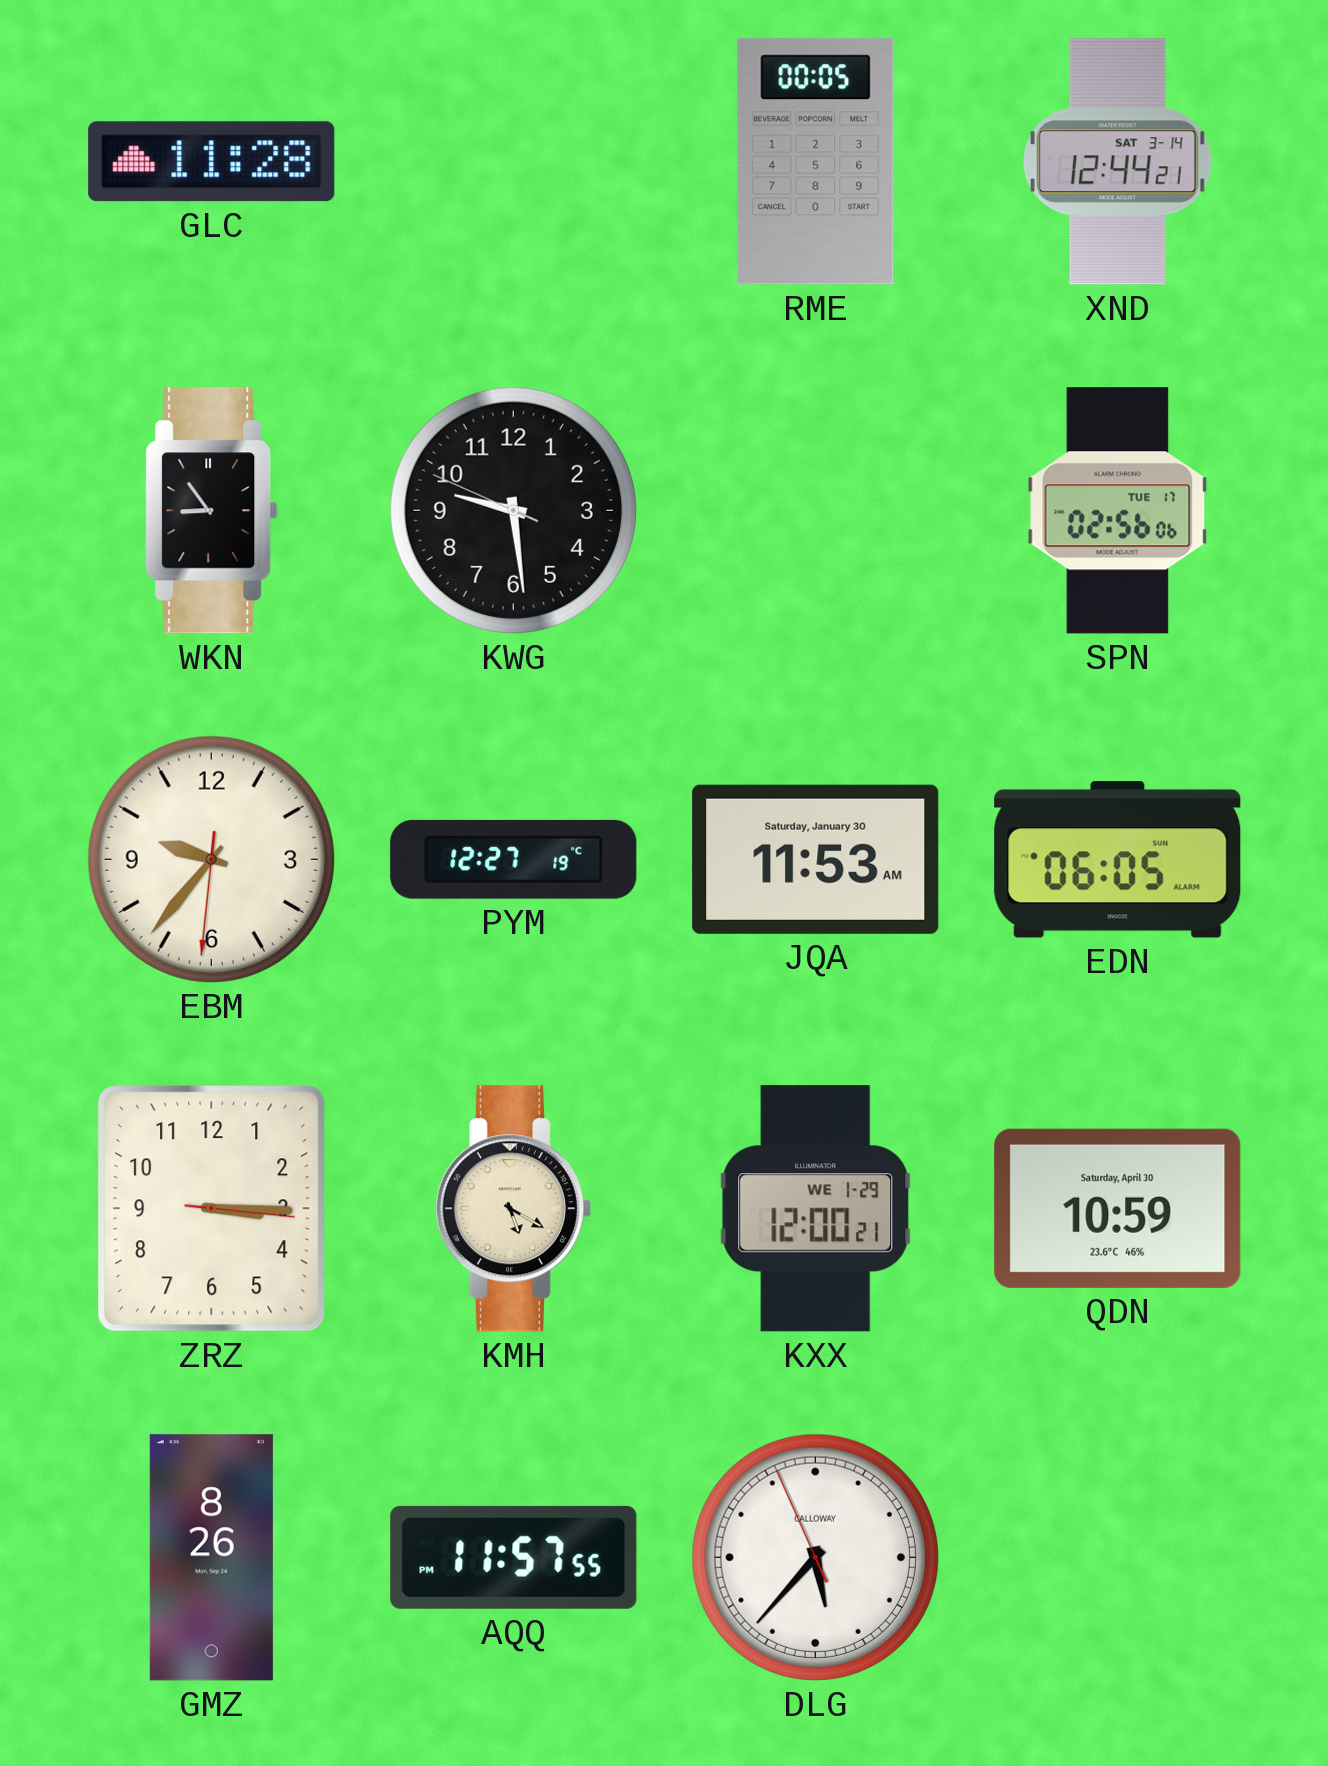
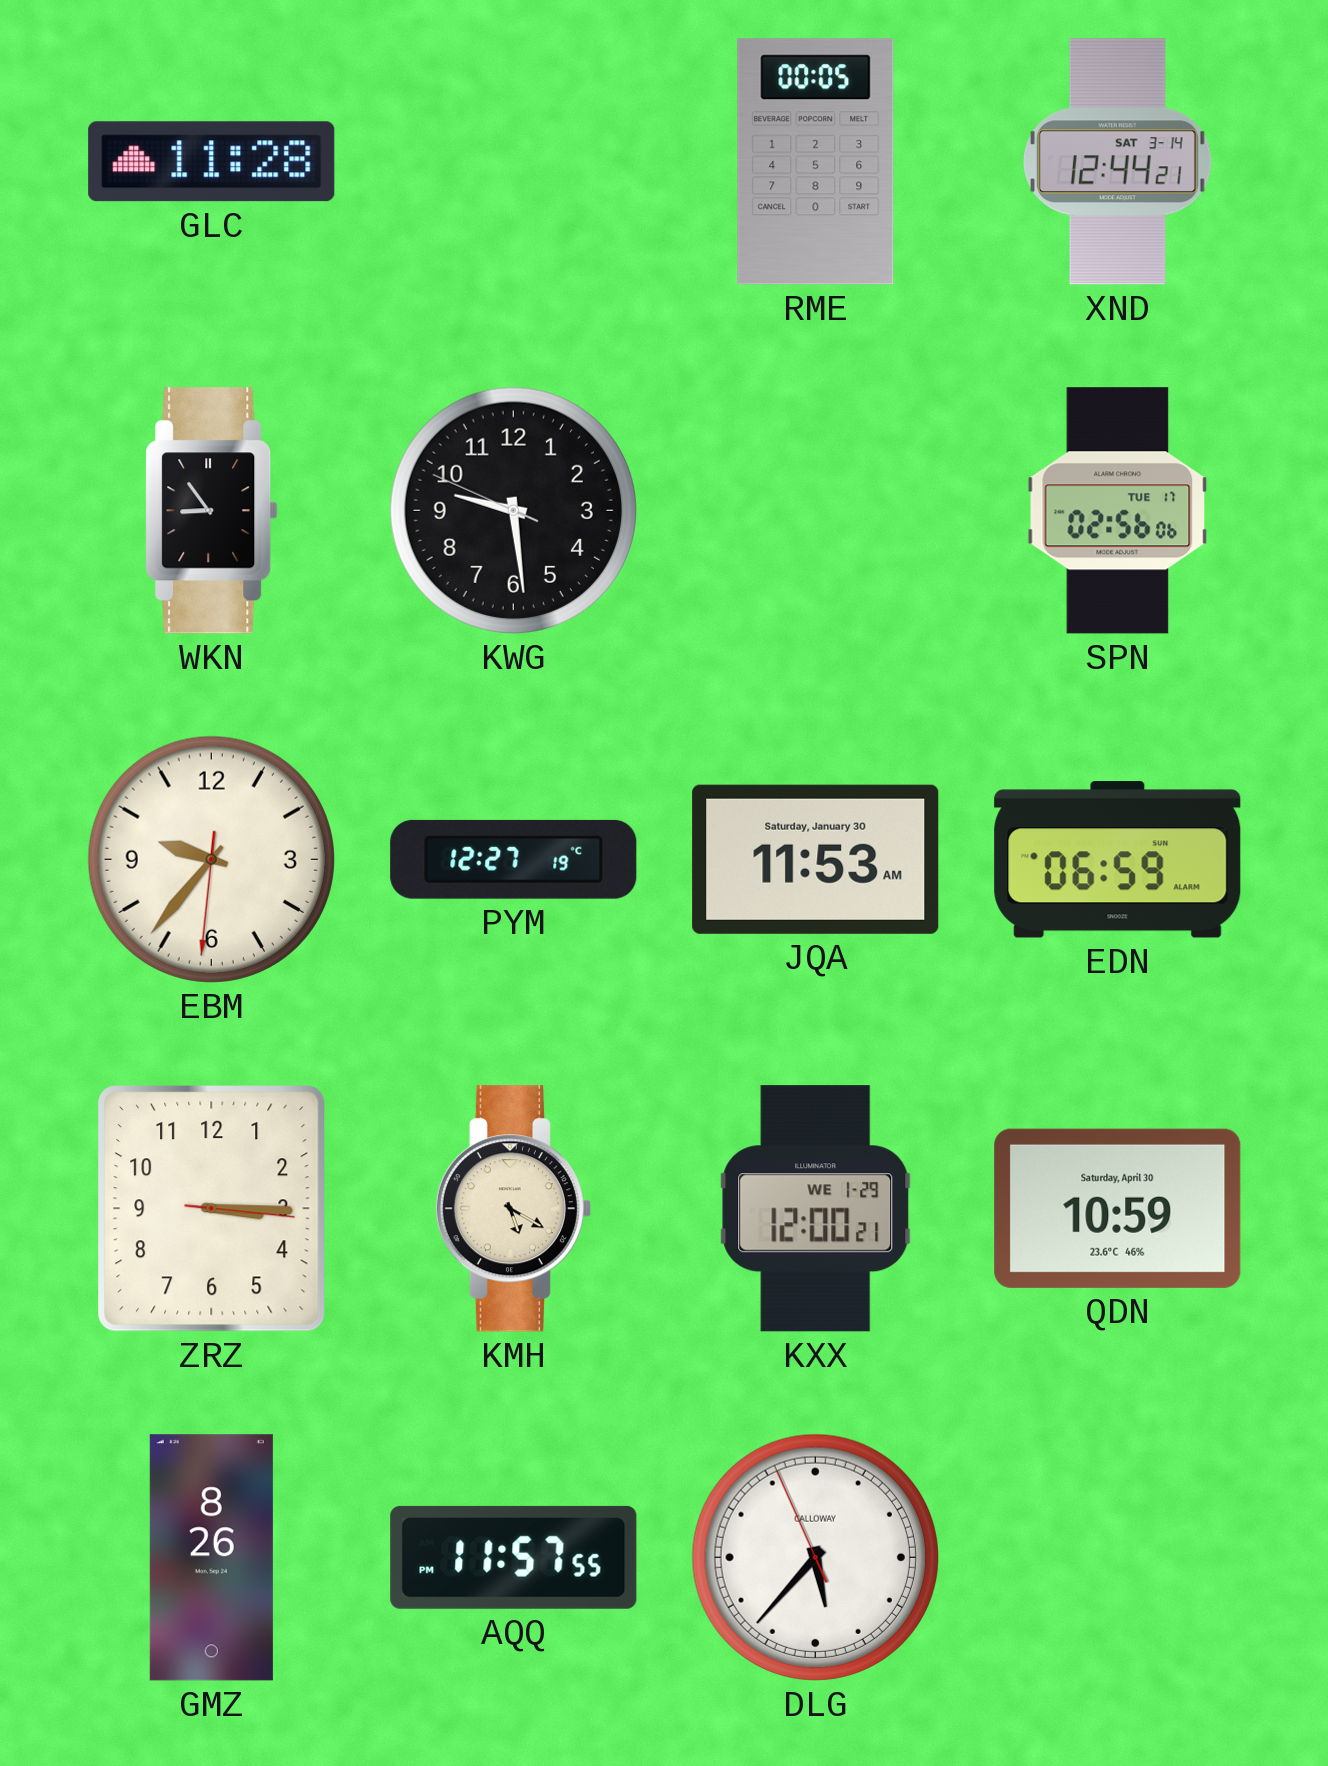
EDN: 06:05 -> 06:59 (1118, 860)
